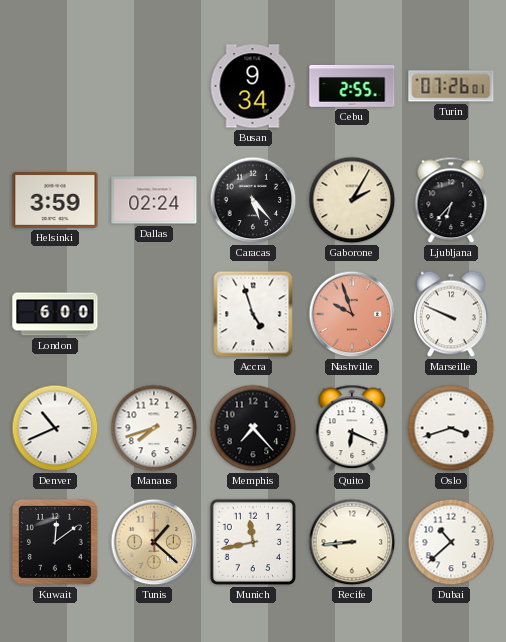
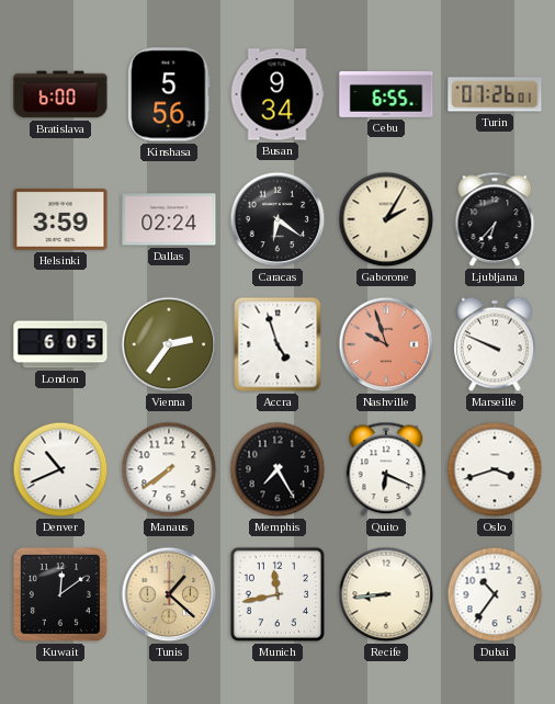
Bratislava: none -> 6:00 (60, 94)
Kinshasa: none -> 5:56 (169, 94)
Cebu: 2:55 -> 6:55 (386, 94)
Caracas: 5:23 -> 6:21 (277, 219)
London: 6:00 -> 6:05 (60, 344)
Vienna: none -> 2:36 (169, 344)
Manaus: 7:42 -> 7:39 (169, 469)
Memphis: 7:23 -> 7:25 (277, 469)
Dubai: 10:38 -> 10:36 (495, 594)
